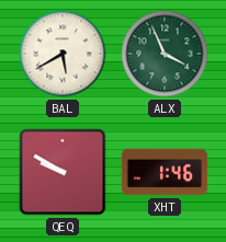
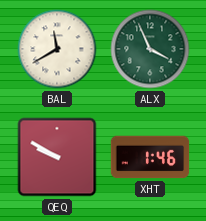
BAL: 5:40 -> 11:40 (57, 49)
